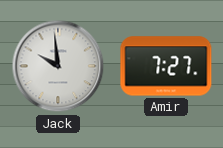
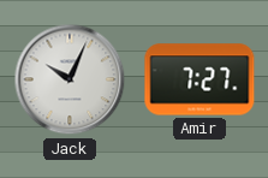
Jack: 9:59 -> 10:04 (70, 79)
